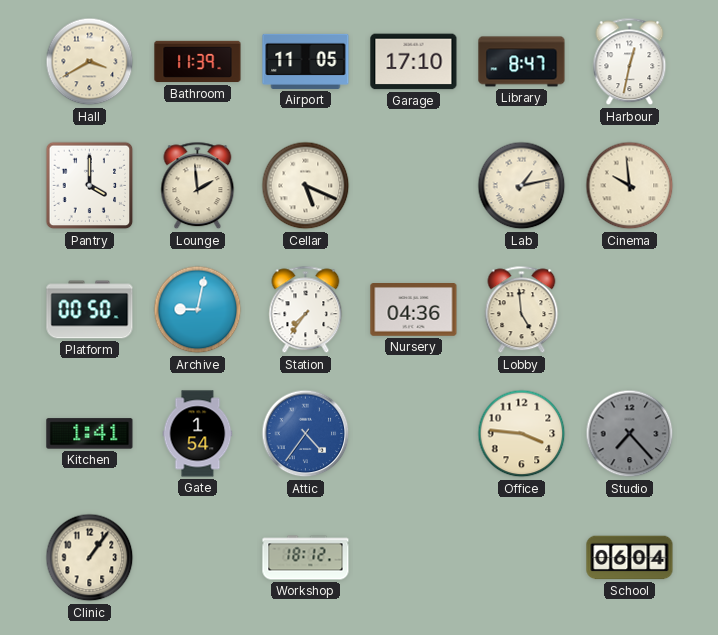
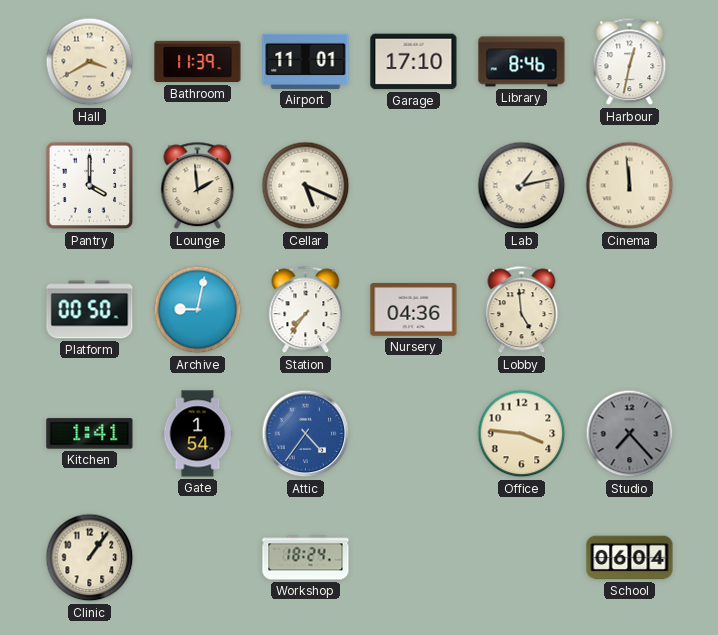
Airport: 11:05 -> 11:01 (306, 61)
Library: 8:47 -> 8:46 (522, 62)
Cinema: 9:59 -> 11:59 (630, 186)
Workshop: 18:12 -> 18:24 (306, 558)
